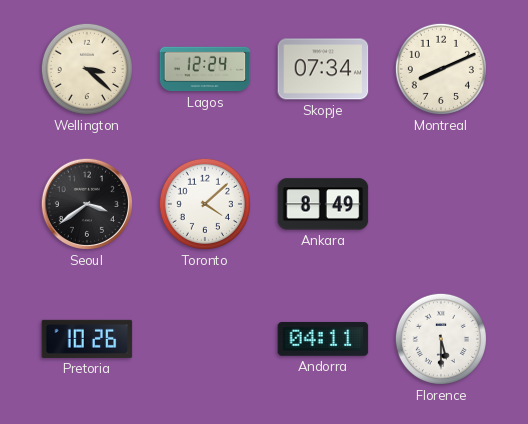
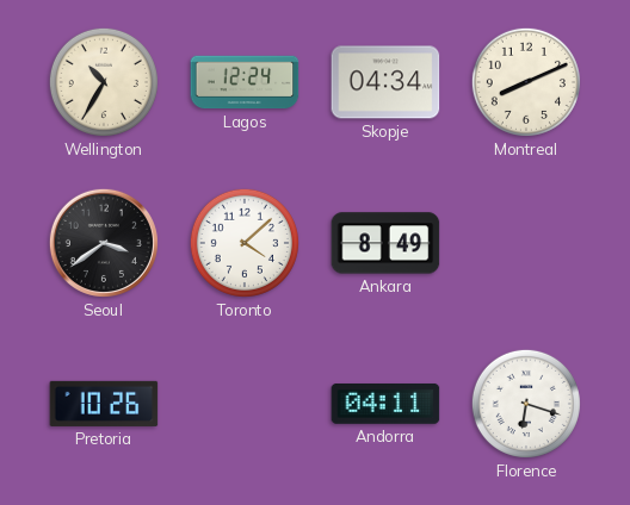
Wellington: 3:22 -> 10:35 (104, 82)
Skopje: 07:34 -> 04:34 (385, 82)
Florence: 5:30 -> 6:18 (526, 404)
